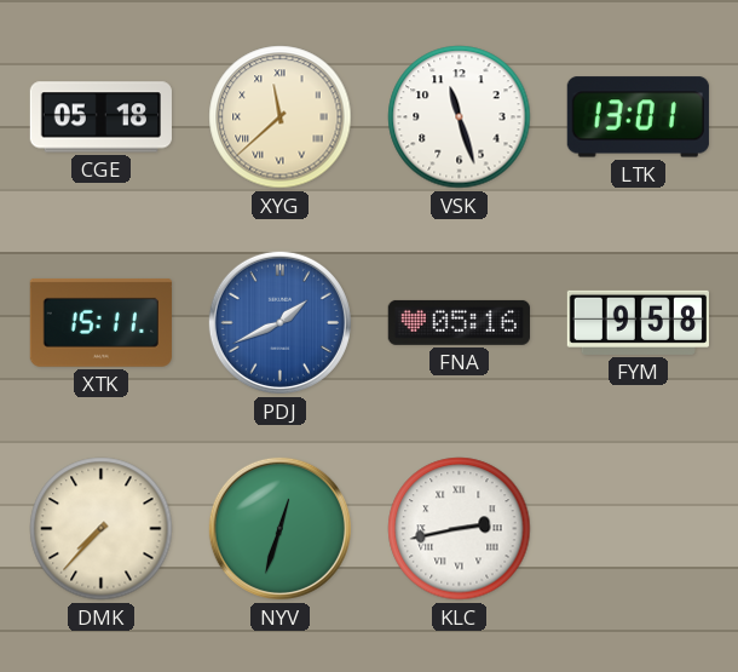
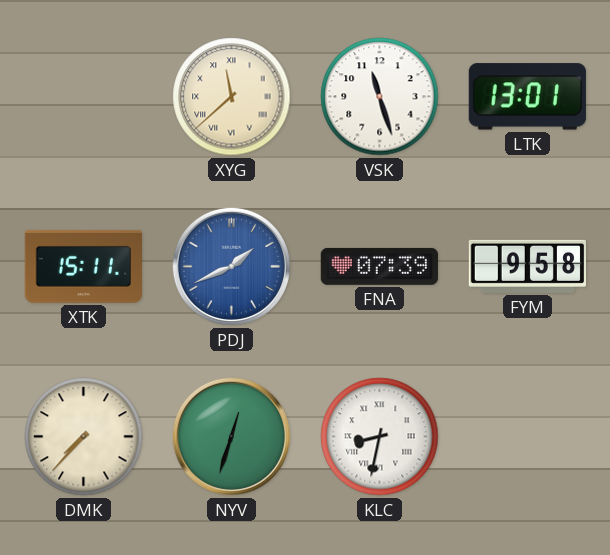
CGE: 05:18 -> none (100, 117)
FNA: 05:16 -> 07:39 (379, 266)
KLC: 2:43 -> 8:32 (380, 437)
